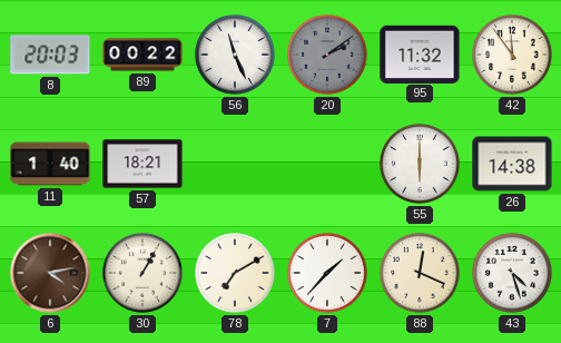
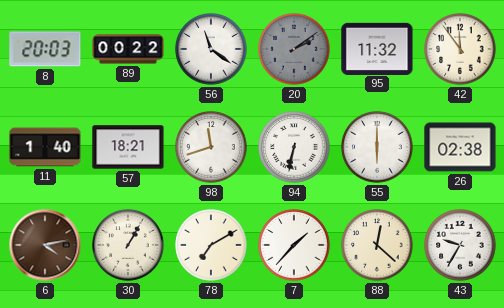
56: 11:26 -> 11:21 (211, 49)
98: none -> 11:42 (211, 147)
94: none -> 6:32 (294, 147)
26: 14:38 -> 02:38 (460, 147)
88: 12:19 -> 12:22 (377, 245)
43: 4:27 -> 9:35 (460, 245)
